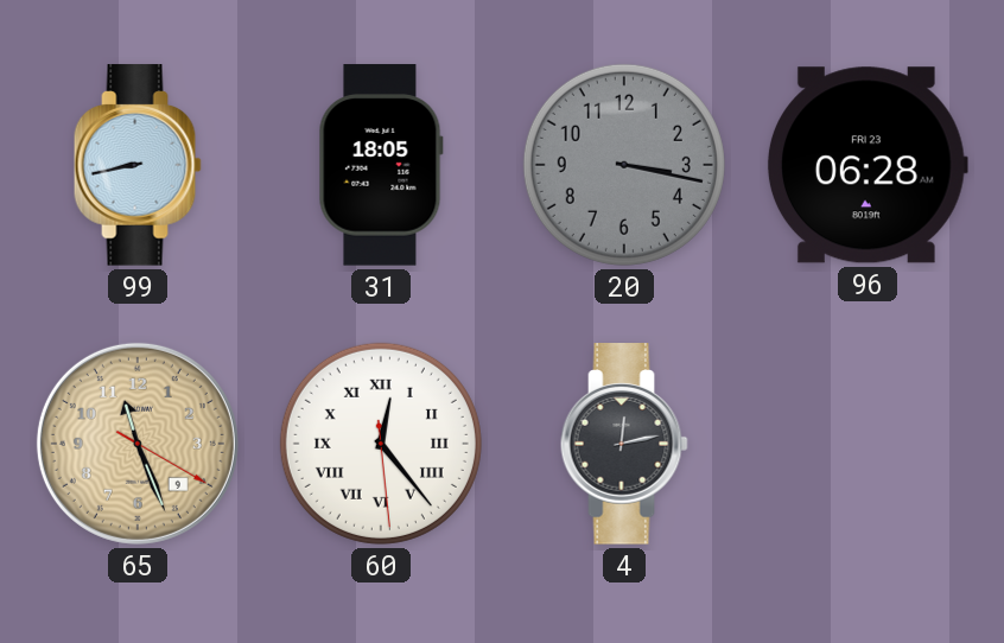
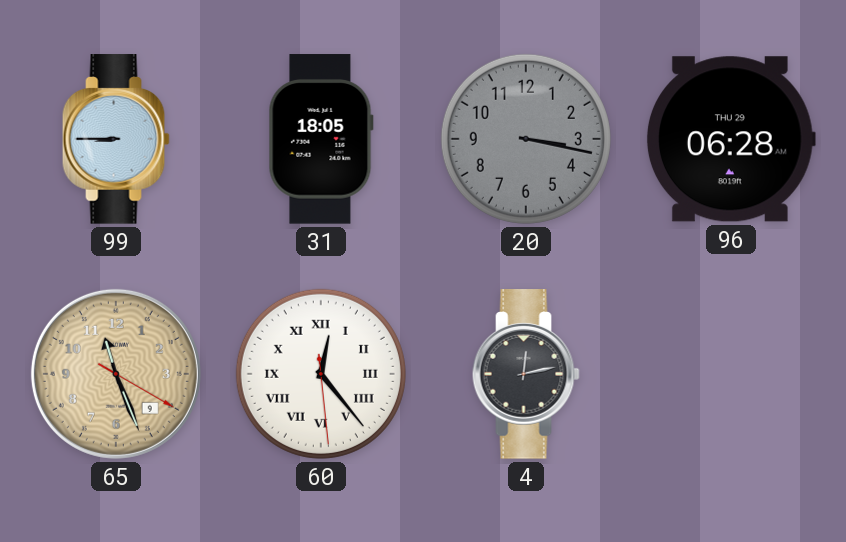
99: 8:43 -> 8:45 (116, 139)
96 date: FRI 23 -> THU 29 (731, 139)
